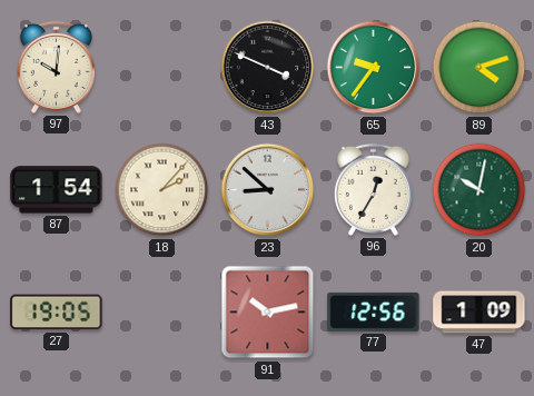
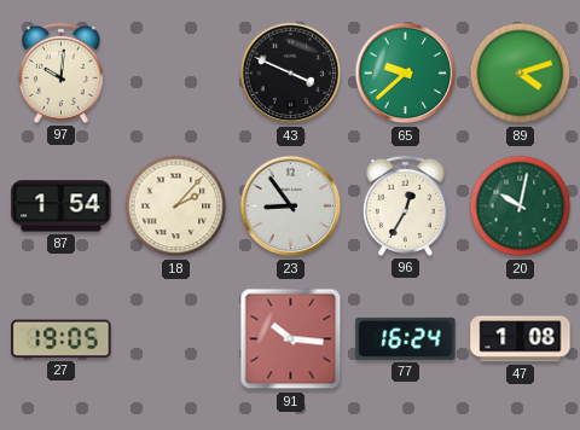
65: 9:36 -> 9:38 (406, 74)
23: 8:52 -> 8:54 (291, 207)
91: 10:13 -> 10:16 (291, 339)
77: 12:56 -> 16:24 (406, 338)
47: 1:09 -> 1:08 (521, 339)
